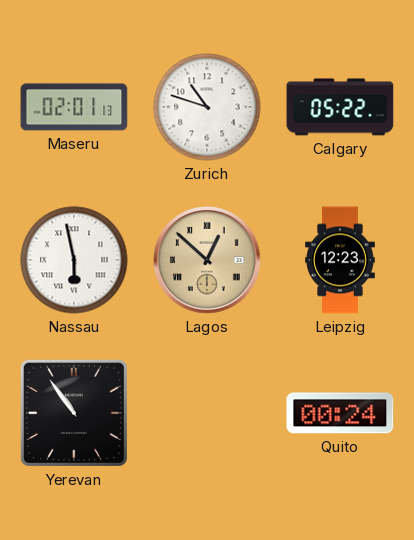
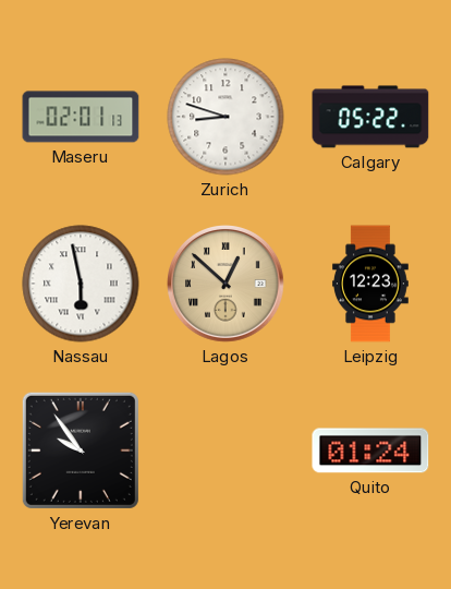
Zurich: 10:48 -> 8:48 (225, 117)
Yerevan: 10:54 -> 9:54 (81, 450)
Quito: 00:24 -> 01:24 (370, 450)
